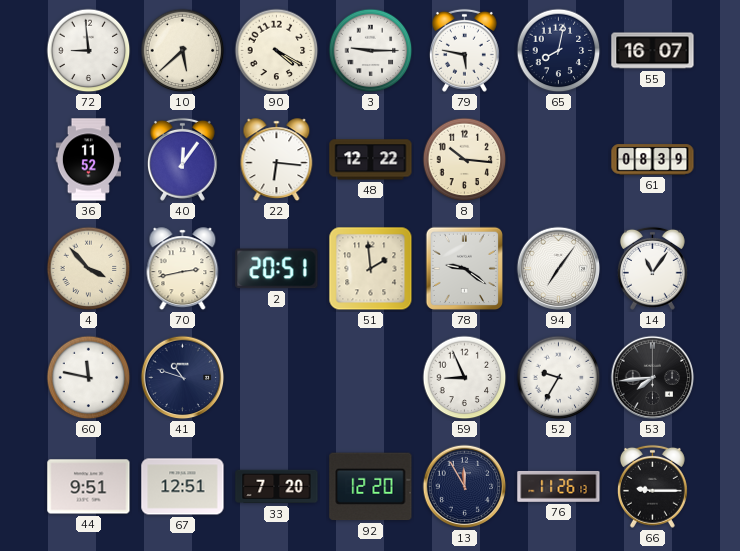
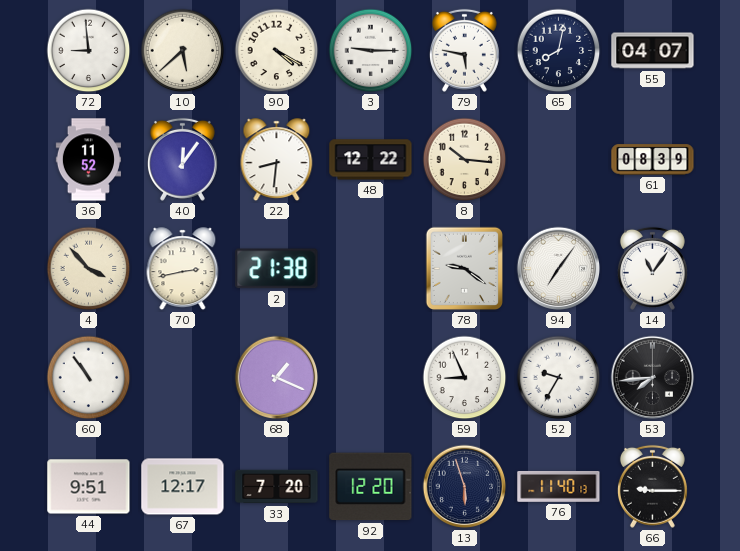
55: 16:07 -> 04:07 (653, 51)
22: 6:16 -> 8:31 (277, 160)
2: 20:51 -> 21:38 (277, 269)
51: 1:59 -> none (371, 269)
60: 11:47 -> 10:54 (89, 378)
41: 10:48 -> none (183, 378)
68: none -> 1:19 (277, 378)
67: 12:51 -> 12:17 (183, 487)
13: 11:55 -> 5:57 (465, 487)
76: 11:26 -> 11:40 (559, 486)
